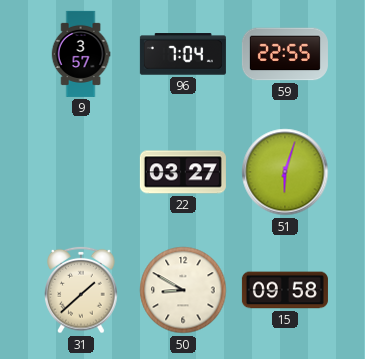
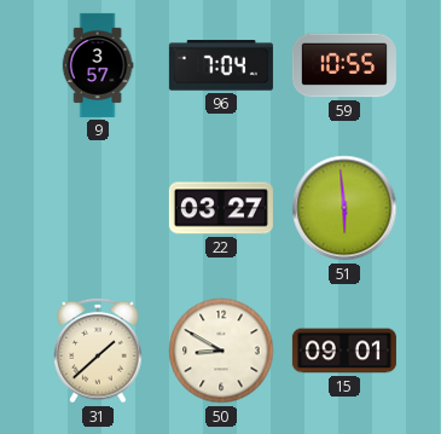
59: 22:55 -> 10:55 (344, 65)
51: 6:03 -> 5:59 (344, 208)
15: 09:58 -> 09:01 (344, 351)
